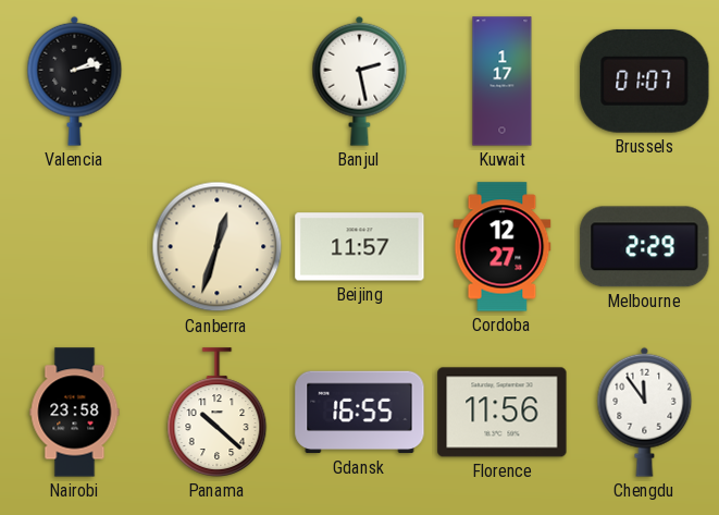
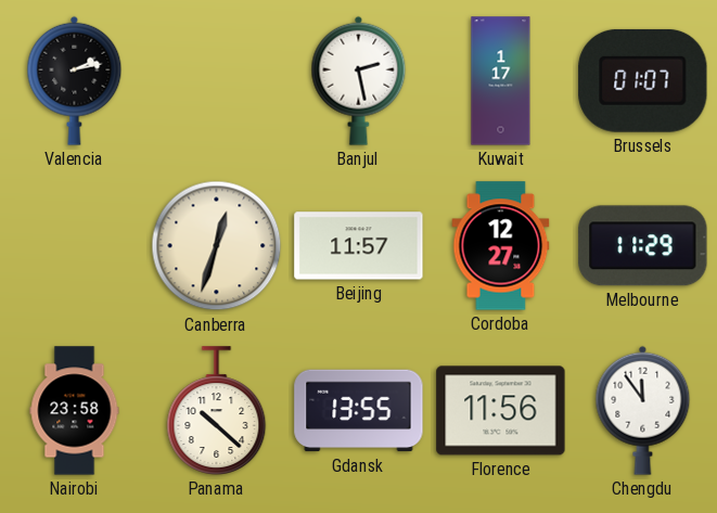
Melbourne: 2:29 -> 11:29 (643, 246)
Gdansk: 16:55 -> 13:55 (359, 411)
